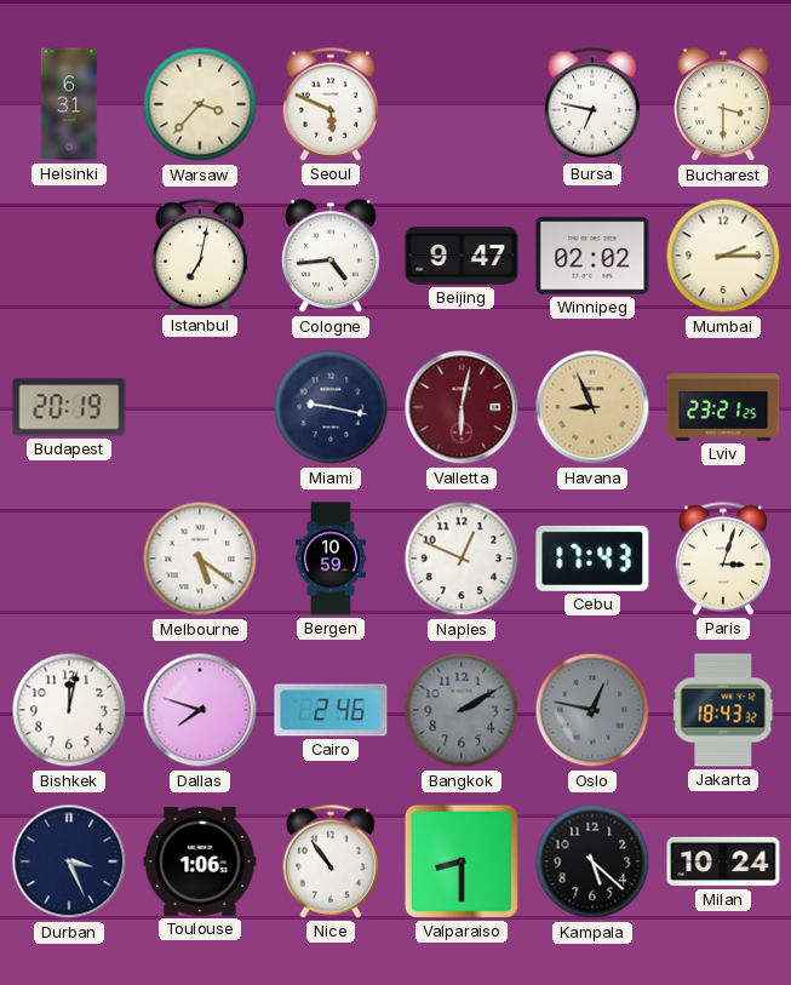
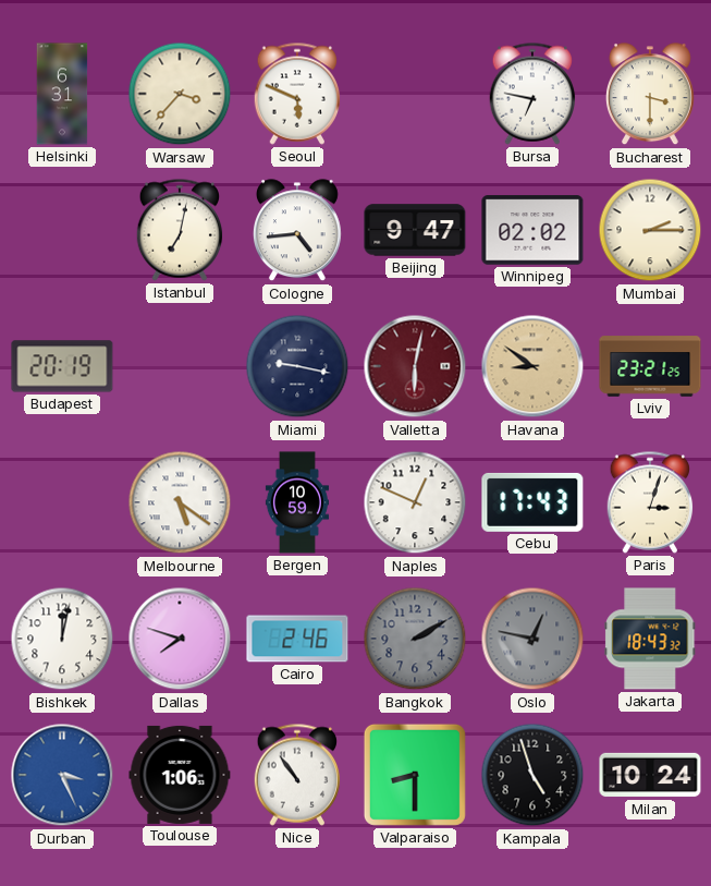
Havana: 8:56 -> 8:51 (532, 366)
Durban dial: navy -> blue (62, 775)
Kampala: 5:22 -> 4:57 (532, 775)
